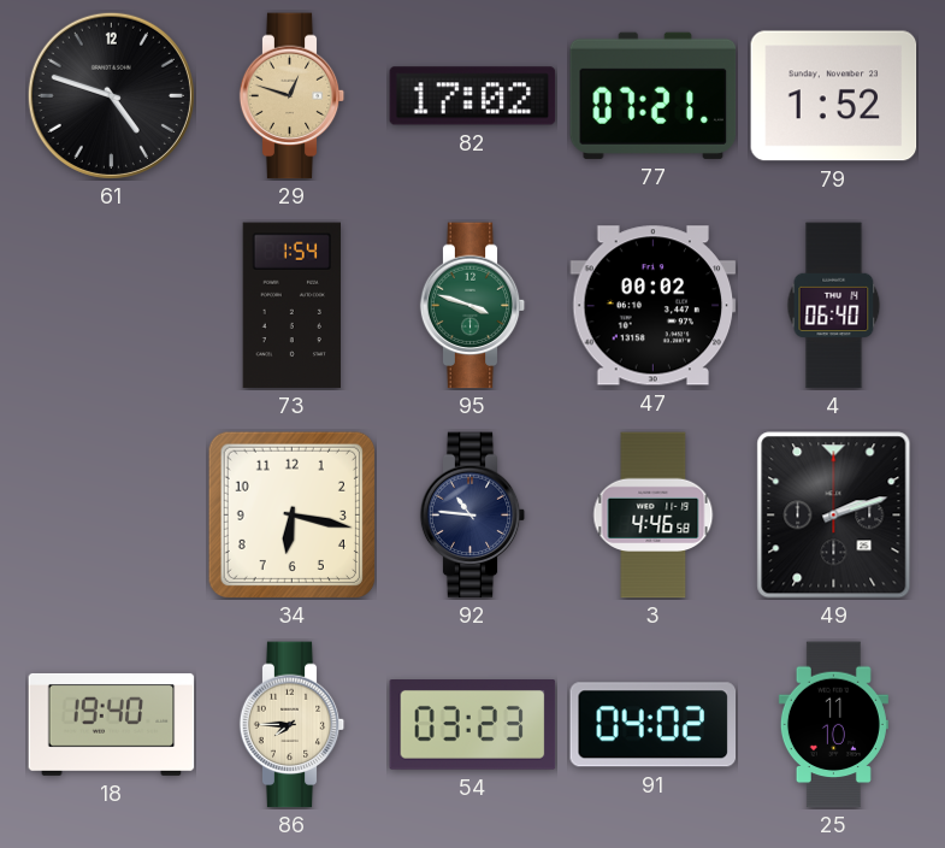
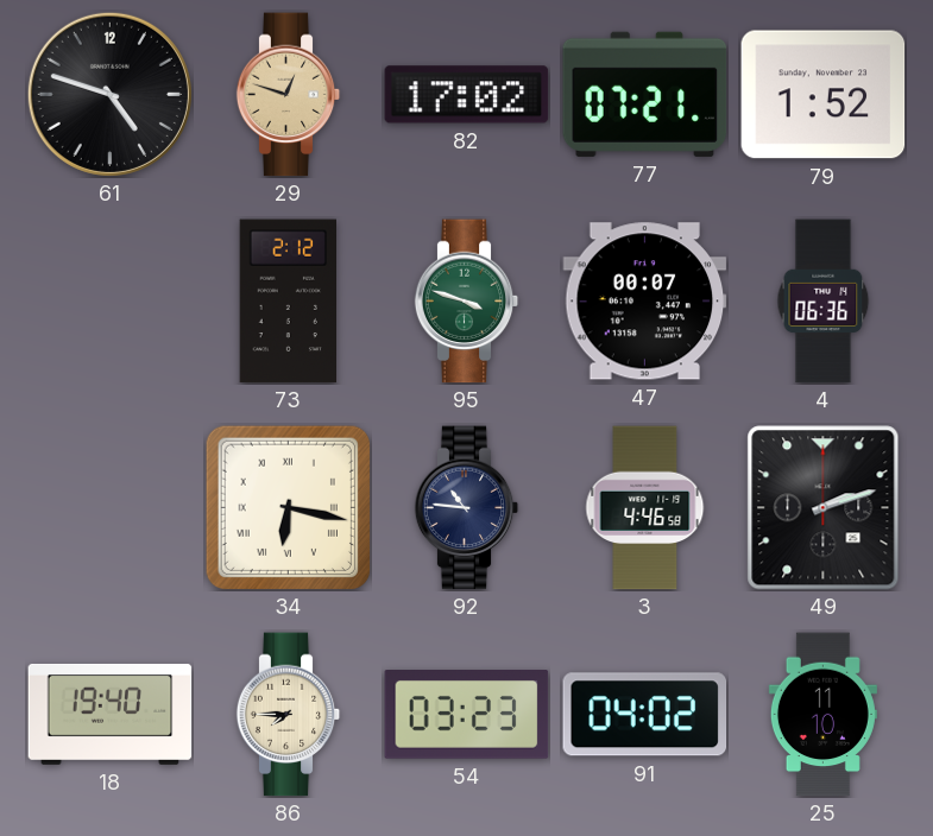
73: 1:54 -> 2:12 (288, 302)
47: 00:02 -> 00:07 (645, 302)
4: 06:40 -> 06:36 (824, 302)
34 numerals: Arabic -> Roman (288, 507)
